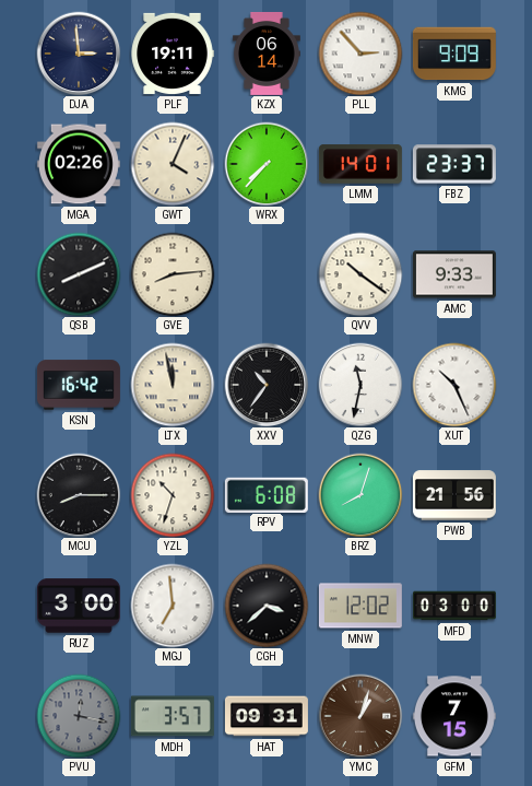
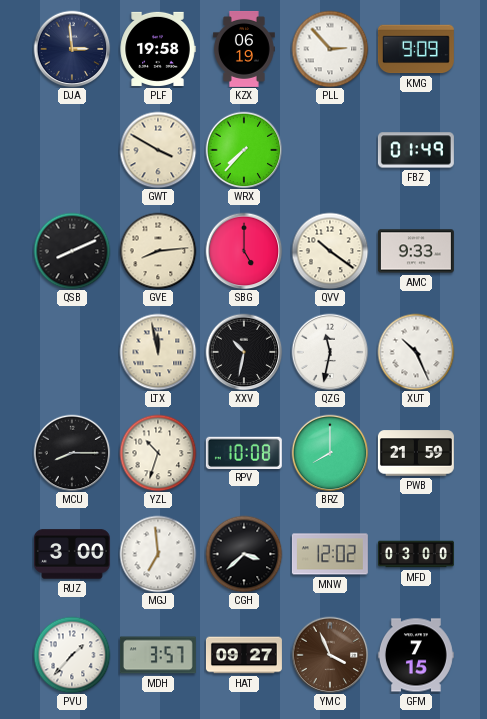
PLF: 19:11 -> 19:58 (158, 49)
KZX: 06:14 -> 06:19 (244, 49)
MGA: 02:26 -> none (79, 164)
GWT: 4:04 -> 3:50 (158, 150)
LMM: 14:01 -> none (360, 164)
FBZ: 23:37 -> 01:49 (416, 150)
SBG: none -> 5:00 (244, 251)
KSN: 16:42 -> none (79, 385)
XXV: 10:36 -> 10:32 (244, 352)
RPV: 6:08 -> 10:08 (244, 452)
BRZ: 8:03 -> 8:00 (330, 453)
PWB: 21:56 -> 21:59 (416, 453)
PVU: 12:17 -> 1:37 (72, 655)
PVU dial: grey -> white (72, 655)
HAT: 09:31 -> 09:27 (244, 655)
YMC: 1:03 -> 3:56 (330, 655)
